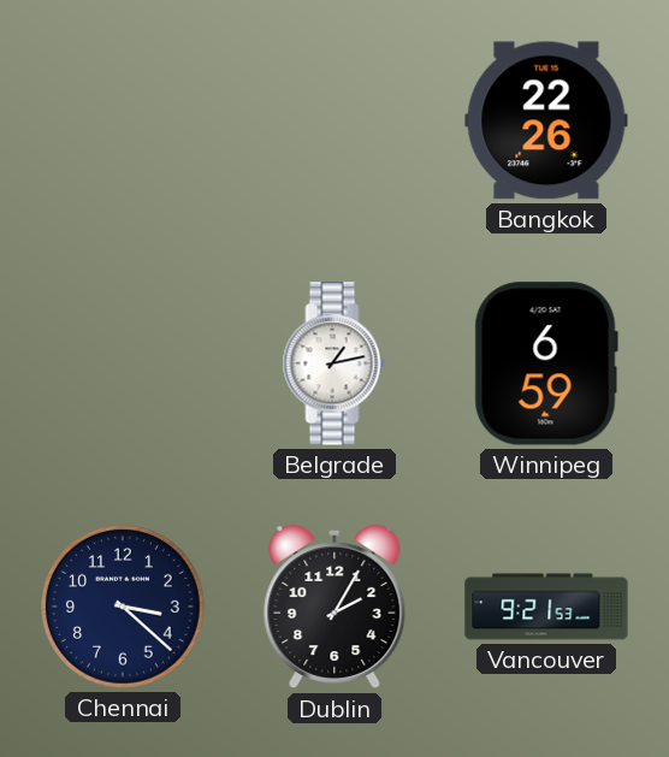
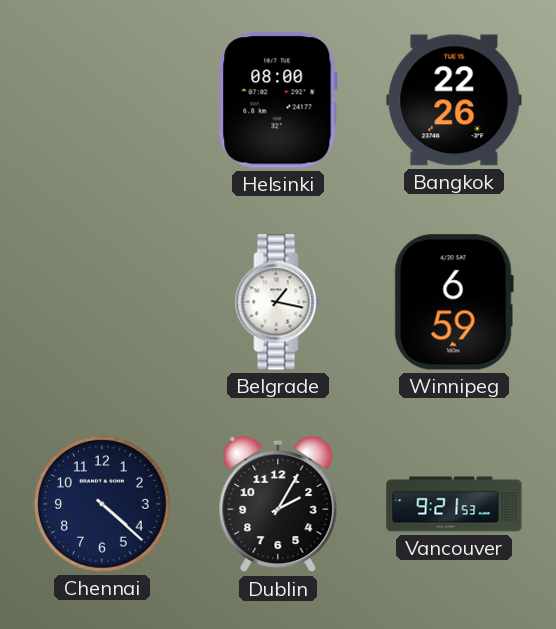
Helsinki: none -> 08:00 (278, 100)
Belgrade: 1:13 -> 1:17 (278, 302)
Chennai: 3:22 -> 4:22 (103, 505)
